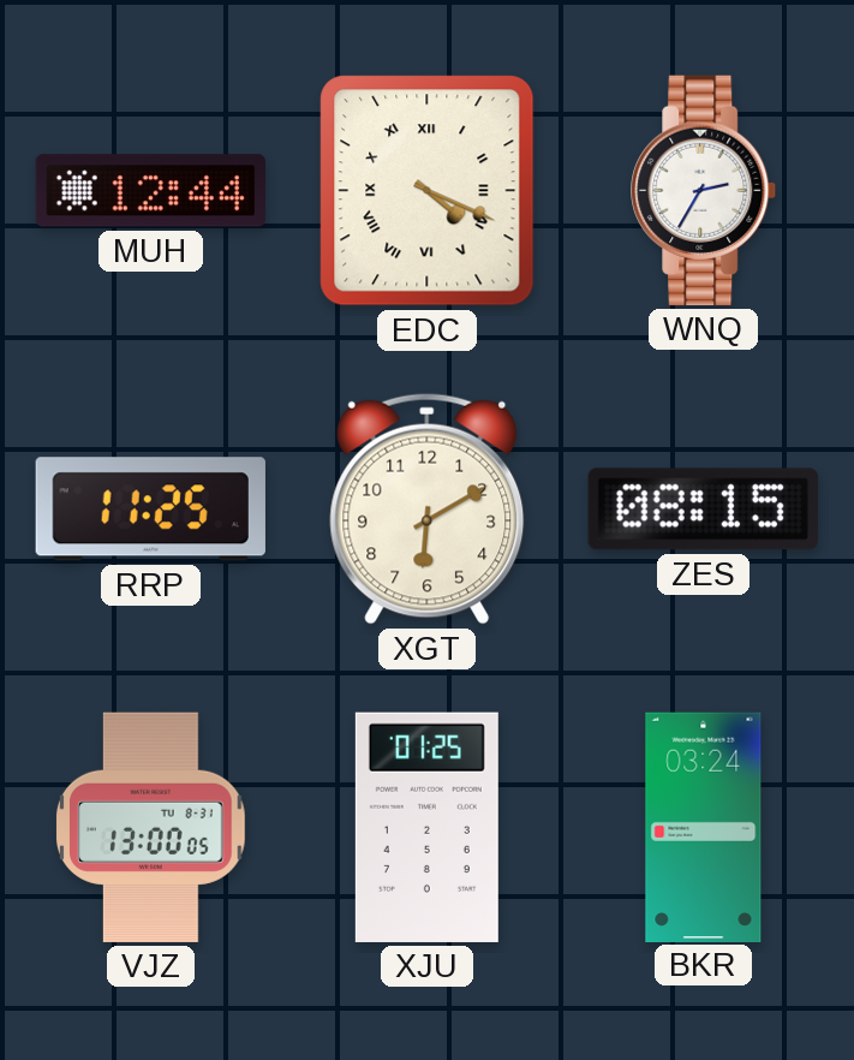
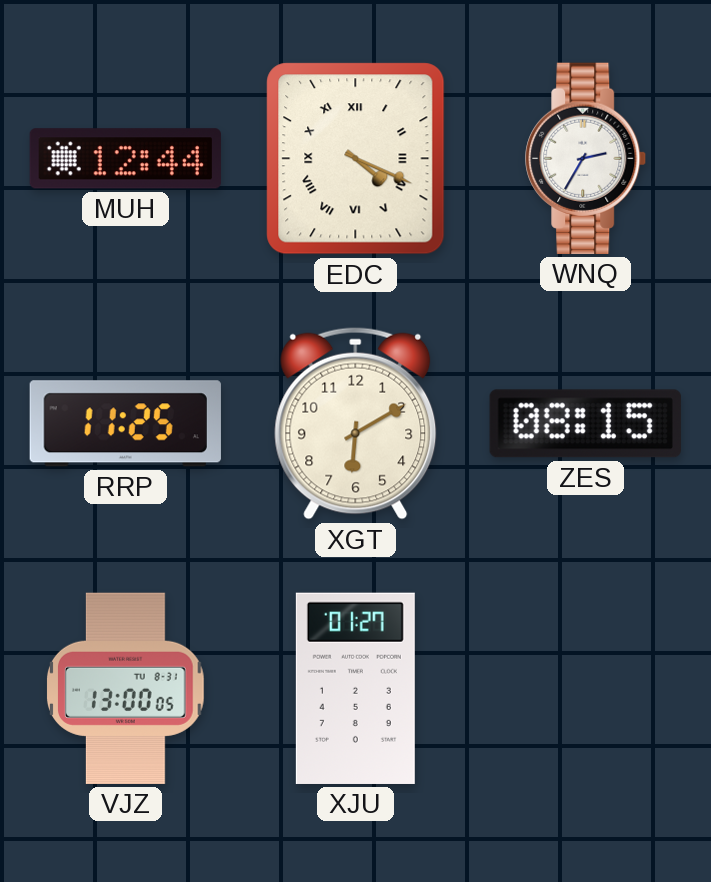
XJU: 01:25 -> 01:27 (355, 688)
BKR: 03:24 -> none (704, 827)
